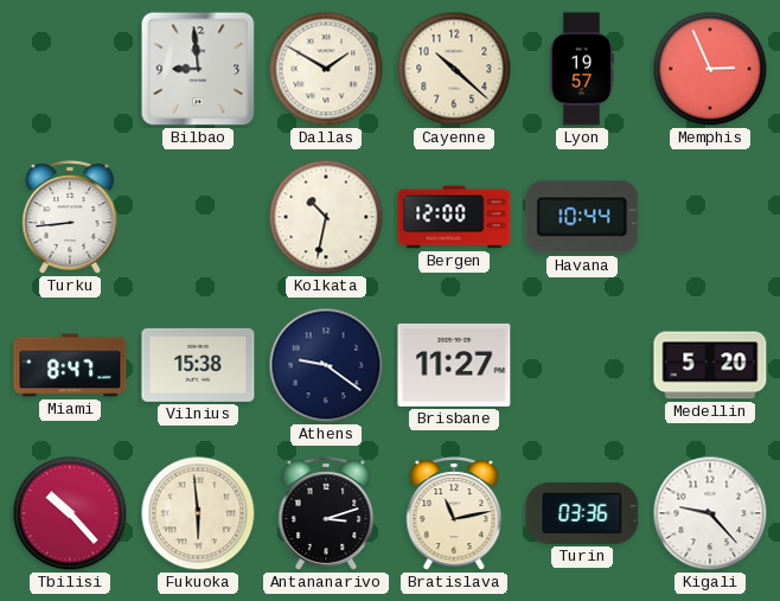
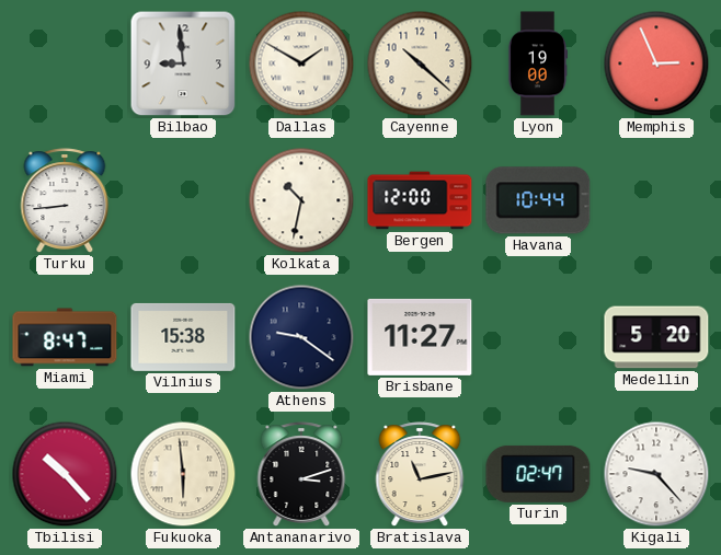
Lyon: 19:57 -> 19:00 (537, 63)
Turin: 03:36 -> 02:47 (538, 474)
